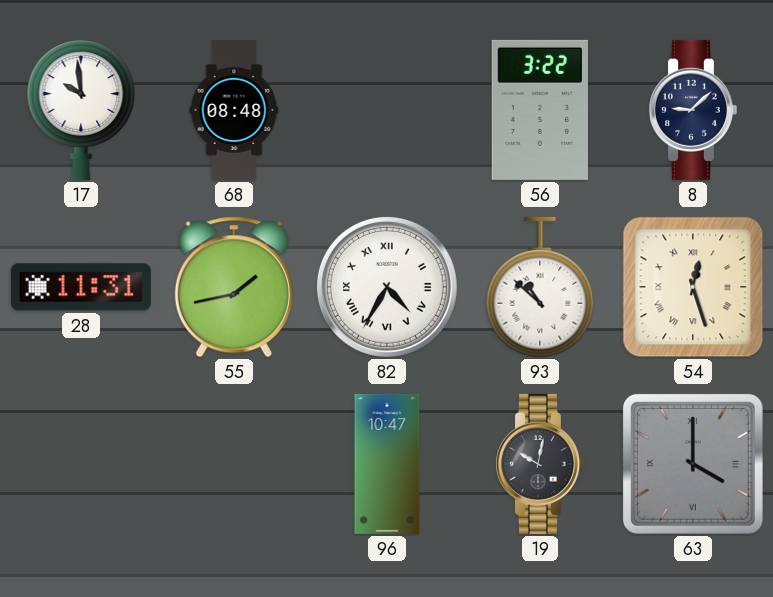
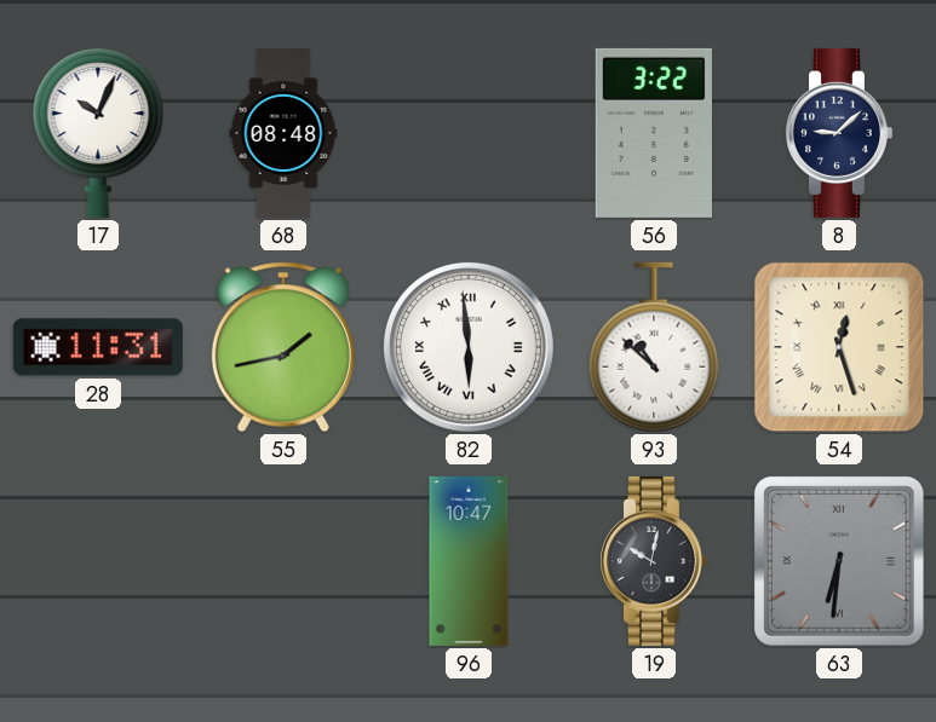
17: 9:59 -> 10:04 (98, 133)
82: 4:35 -> 5:59 (469, 347)
63: 4:00 -> 6:31 (839, 561)
